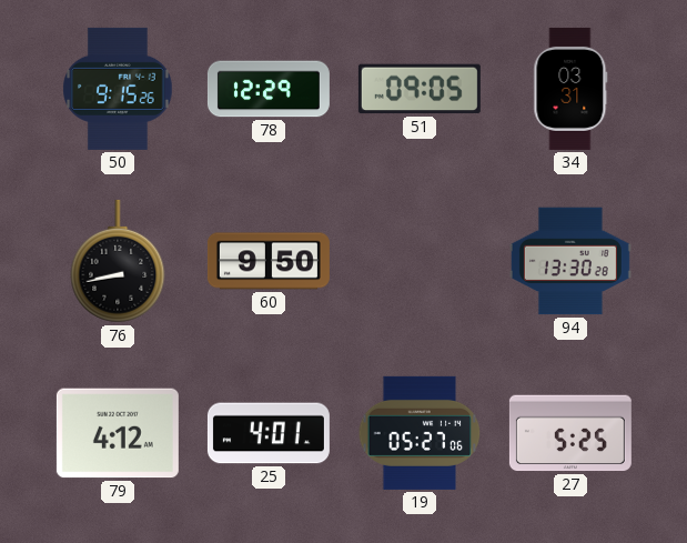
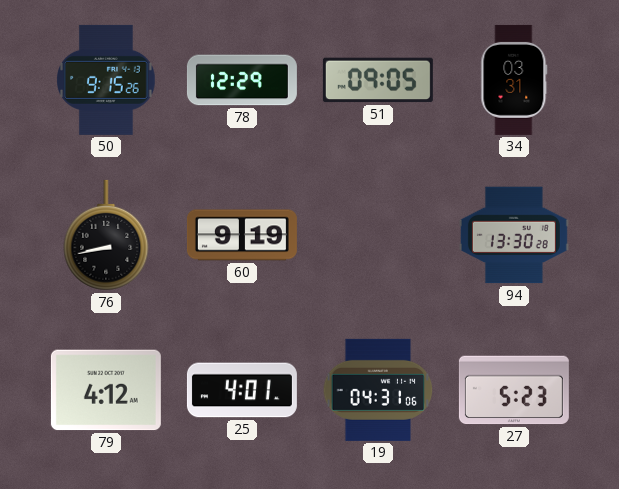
60: 9:50 -> 9:19 (242, 235)
19: 05:27 -> 04:31 (378, 390)
27: 5:25 -> 5:23 (514, 390)
